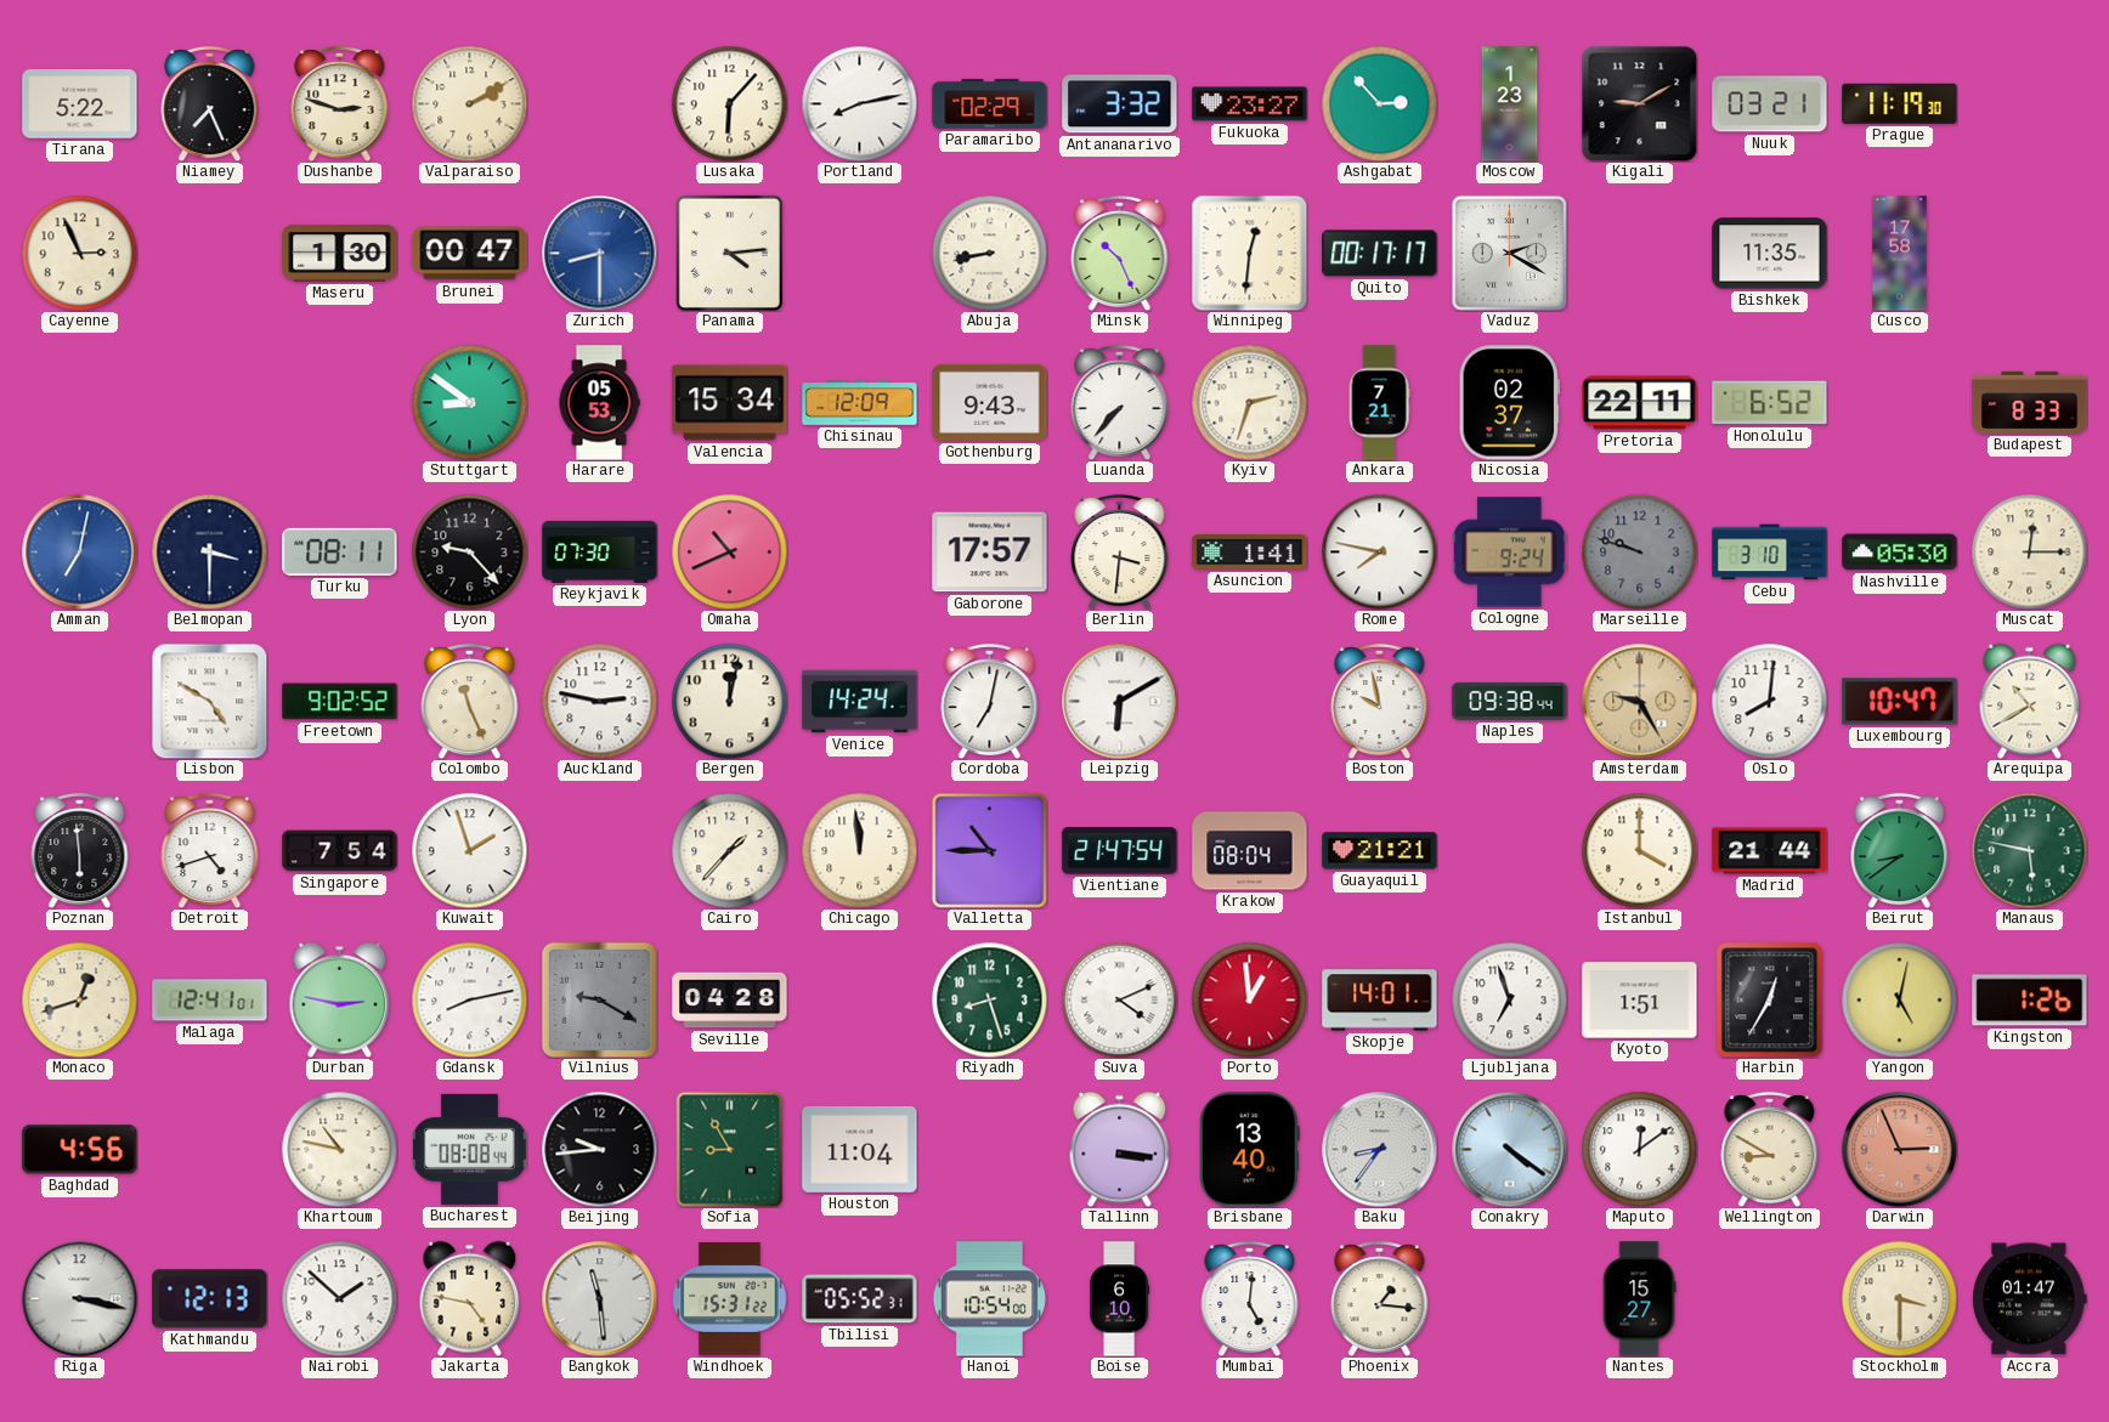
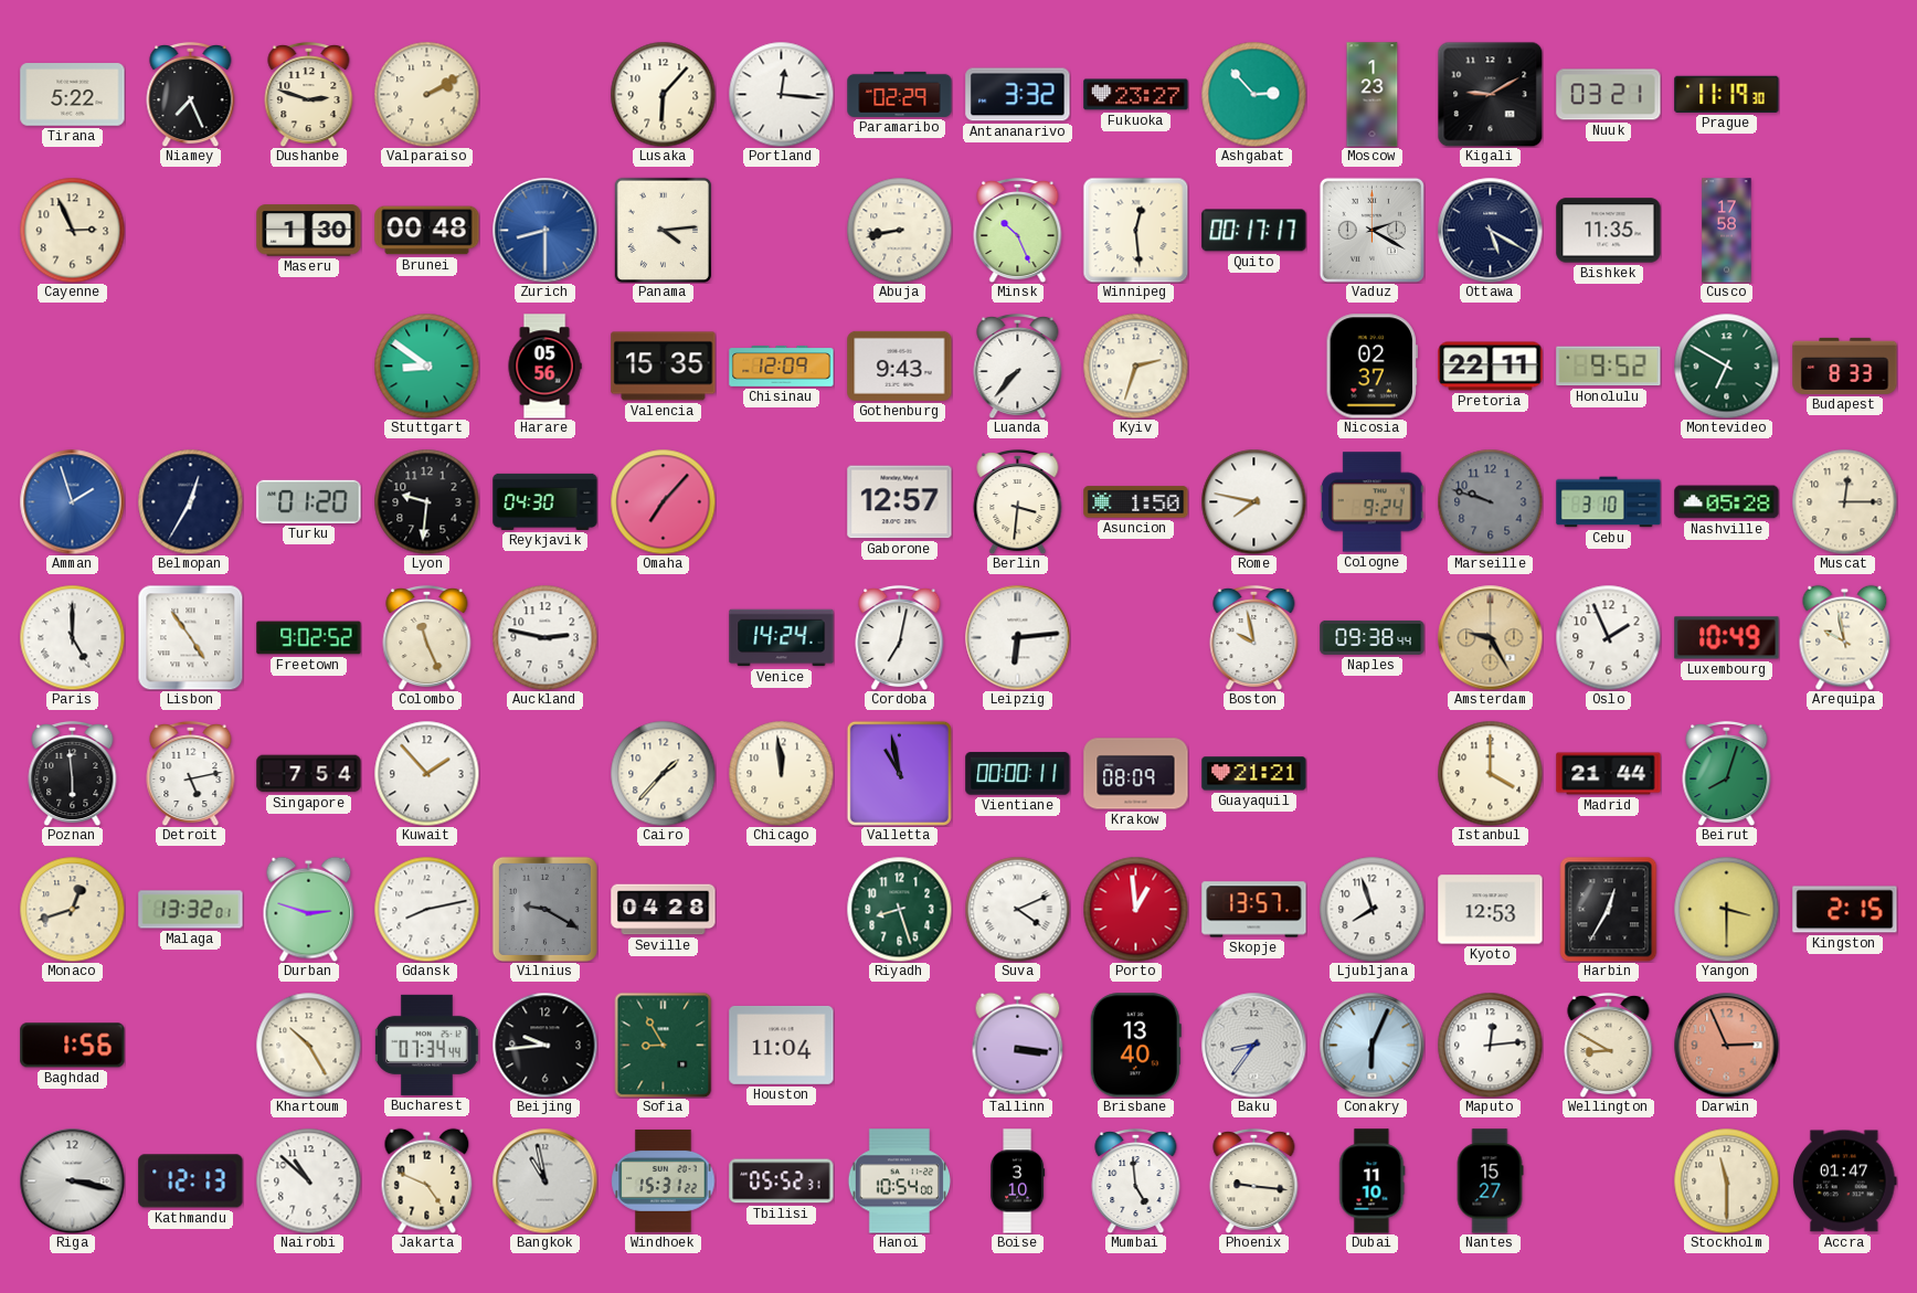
Portland: 8:13 -> 12:16 (781, 94)
Brunei: 00:47 -> 00:48 (427, 231)
Winnipeg: 12:31 -> 12:29 (1135, 230)
Ottawa: none -> 5:20 (1490, 230)
Harare: 05:53 -> 05:56 (544, 367)
Valencia: 15:34 -> 15:35 (664, 367)
Ankara: 7:21 -> none (1379, 403)
Honolulu: 6:52 -> 9:52 (1609, 367)
Montevideo: none -> 6:50 (1726, 365)
Amman: 7:02 -> 1:57 (72, 501)
Belmopan: 3:30 -> 12:35 (190, 501)
Turku: 08:11 -> 01:20 (309, 501)
Lyon: 9:23 -> 9:31 (426, 501)
Reykjavik: 07:30 -> 04:30 (546, 501)
Omaha: 10:41 -> 7:07 (663, 501)
Gaborone: 17:57 -> 12:57 (900, 502)
Asuncion: 1:41 -> 1:50 (1136, 502)
Nashville: 05:30 -> 05:28 (1727, 502)
Paris: none -> 5:00 (72, 637)
Lisbon: 4:50 -> 4:54 (190, 637)
Bergen: 12:02 -> none (729, 701)
Leipzig: 6:10 -> 6:14 (1017, 637)
Oslo: 8:01 -> 1:56 (1608, 637)
Luxembourg: 10:47 -> 10:49 (1727, 638)
Arequipa: 10:40 -> 9:58 (1845, 637)
Detroit: 4:42 -> 5:13 (191, 773)
Kuwait: 1:57 -> 1:53 (426, 773)
Valletta: 10:45 -> 10:58 (899, 773)
Vientiane: 21:47 -> 00:00 (1018, 774)
Krakow: 08:04 -> 08:09 (1136, 774)
Beirut: 8:39 -> 8:03 (1727, 773)
Manaus: 5:47 -> none (2029, 850)
Malaga: 12:41 -> 13:32 (191, 910)
Durban: 2:47 -> 2:48 (309, 909)
Skopje: 14:01 -> 13:57 (1254, 910)
Ljubljana: 6:57 -> 7:57 (1371, 909)
Kyoto: 1:51 -> 12:53 (1491, 910)
Yangon: 5:02 -> 3:30 (1726, 909)
Kingston: 1:26 -> 2:15 (1845, 910)
Baghdad: 4:56 -> 1:56 (73, 1046)
Khartoum: 10:47 -> 10:25 (308, 1045)
Bucharest: 08:08 -> 07:34 (427, 1045)
Conakry: 4:21 -> 6:04 (1371, 1045)
Maputo: 12:09 -> 12:14 (1490, 1045)
Nairobi: 1:52 -> 10:52 (308, 1180)
Jakarta: 4:47 -> 4:49 (427, 1180)
Bangkok: 11:29 -> 10:58 (544, 1180)
Boise: 6:10 -> 3:10 (1017, 1181)
Mumbai: 5:01 -> 4:59 (1136, 1180)
Phoenix: 1:16 -> 9:16 (1254, 1180)
Dubai: none -> 11:10 (1373, 1181)
Stockholm: 3:30 -> 11:30 (1726, 1180)
